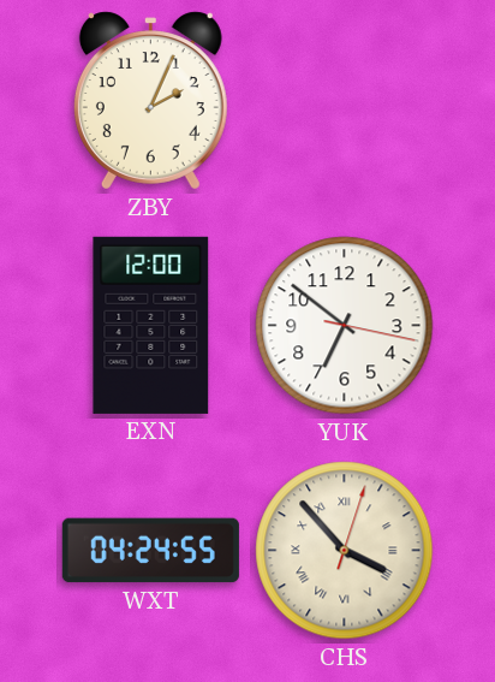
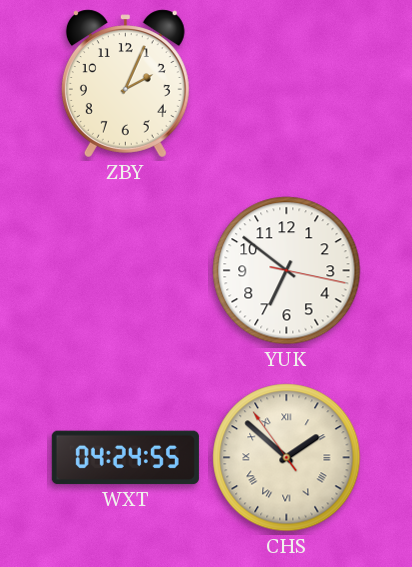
EXN: 12:00 -> none (151, 325)
CHS: 3:53 -> 1:51 (287, 458)
